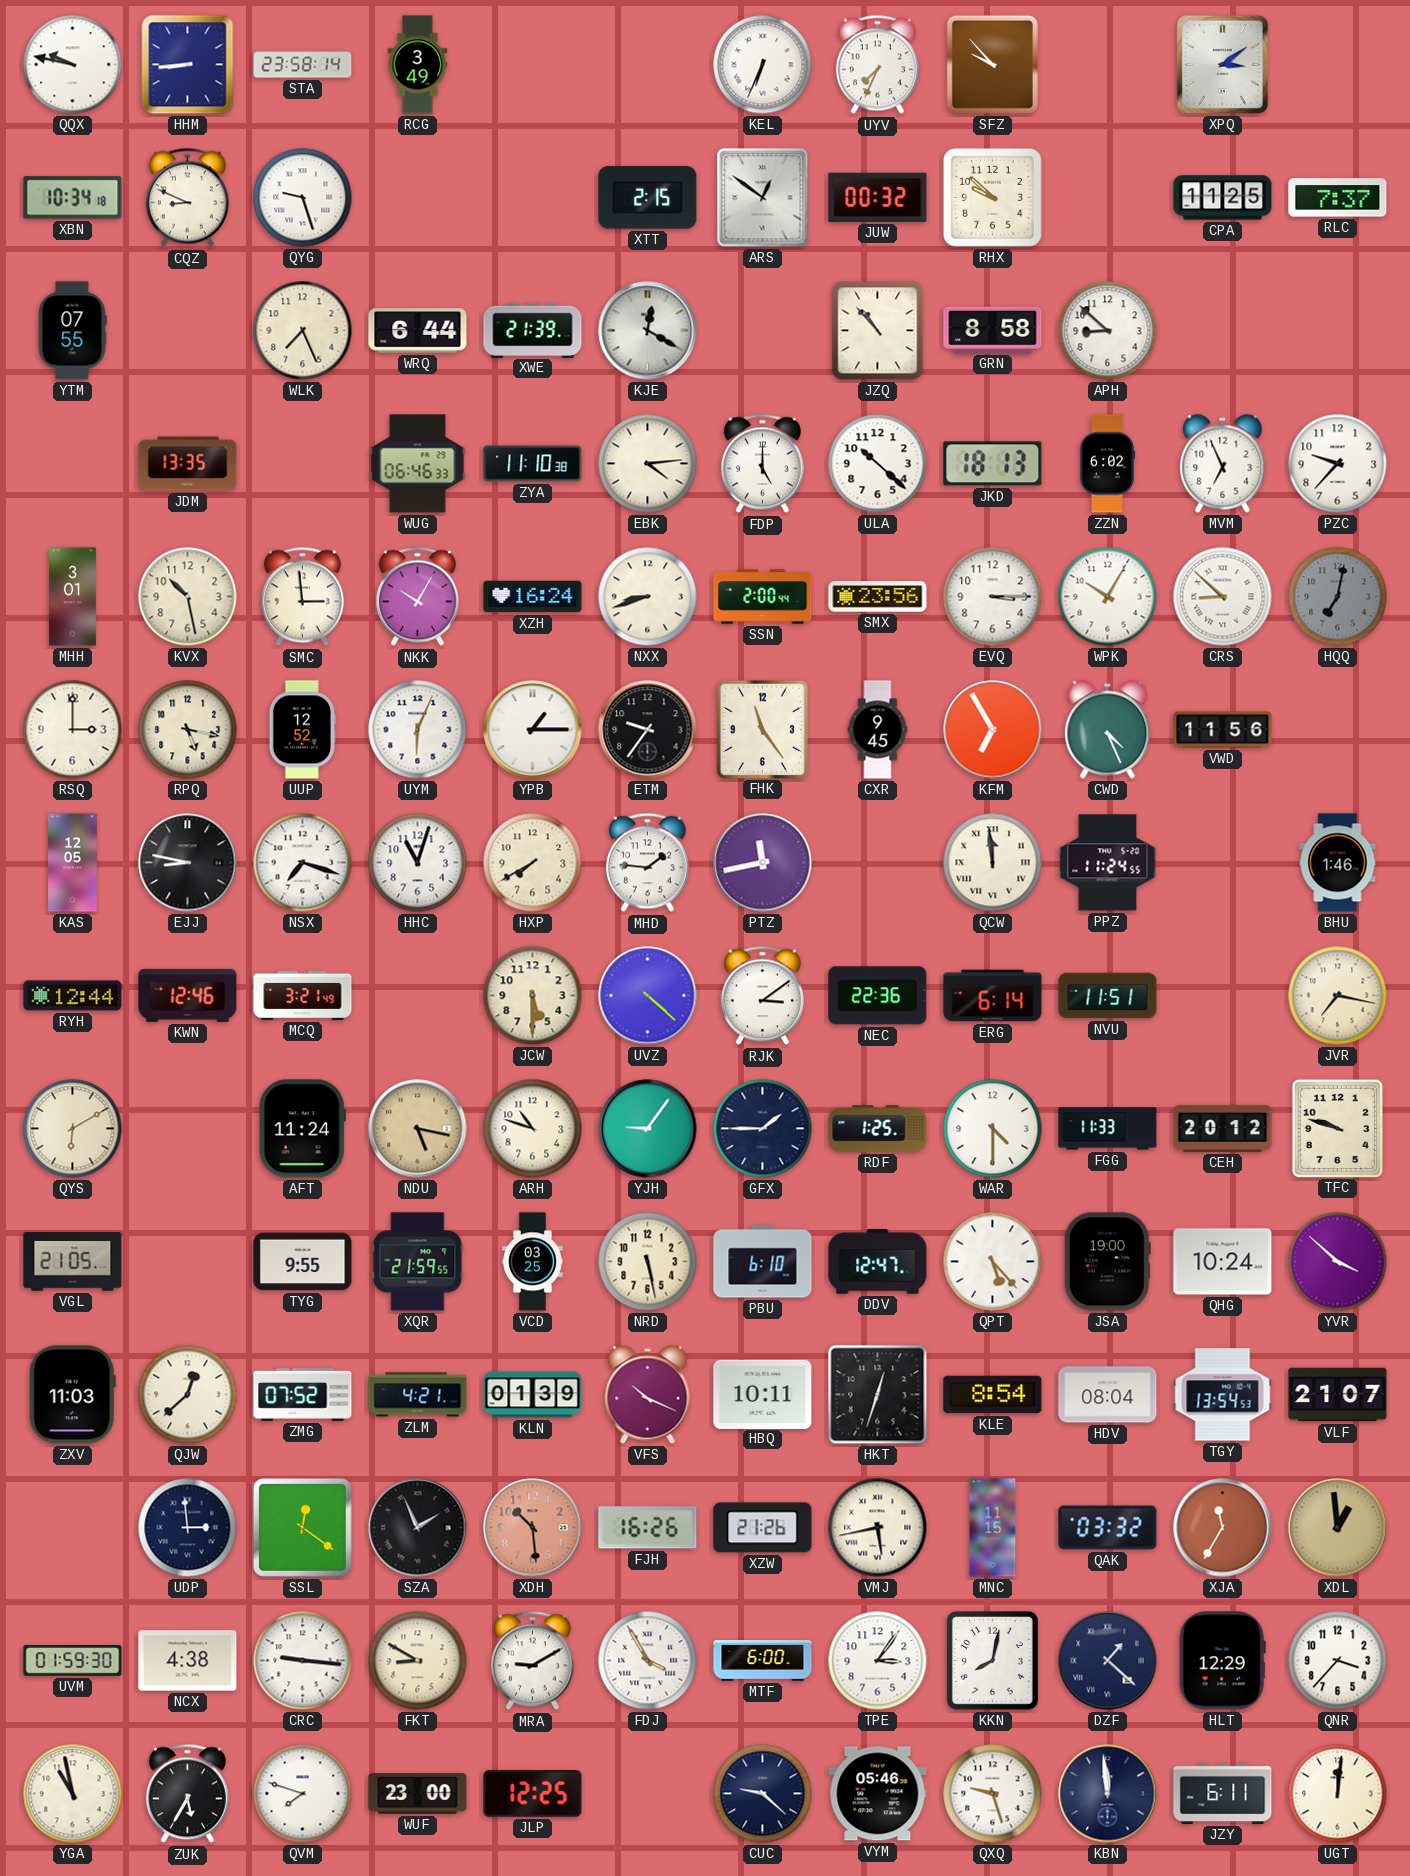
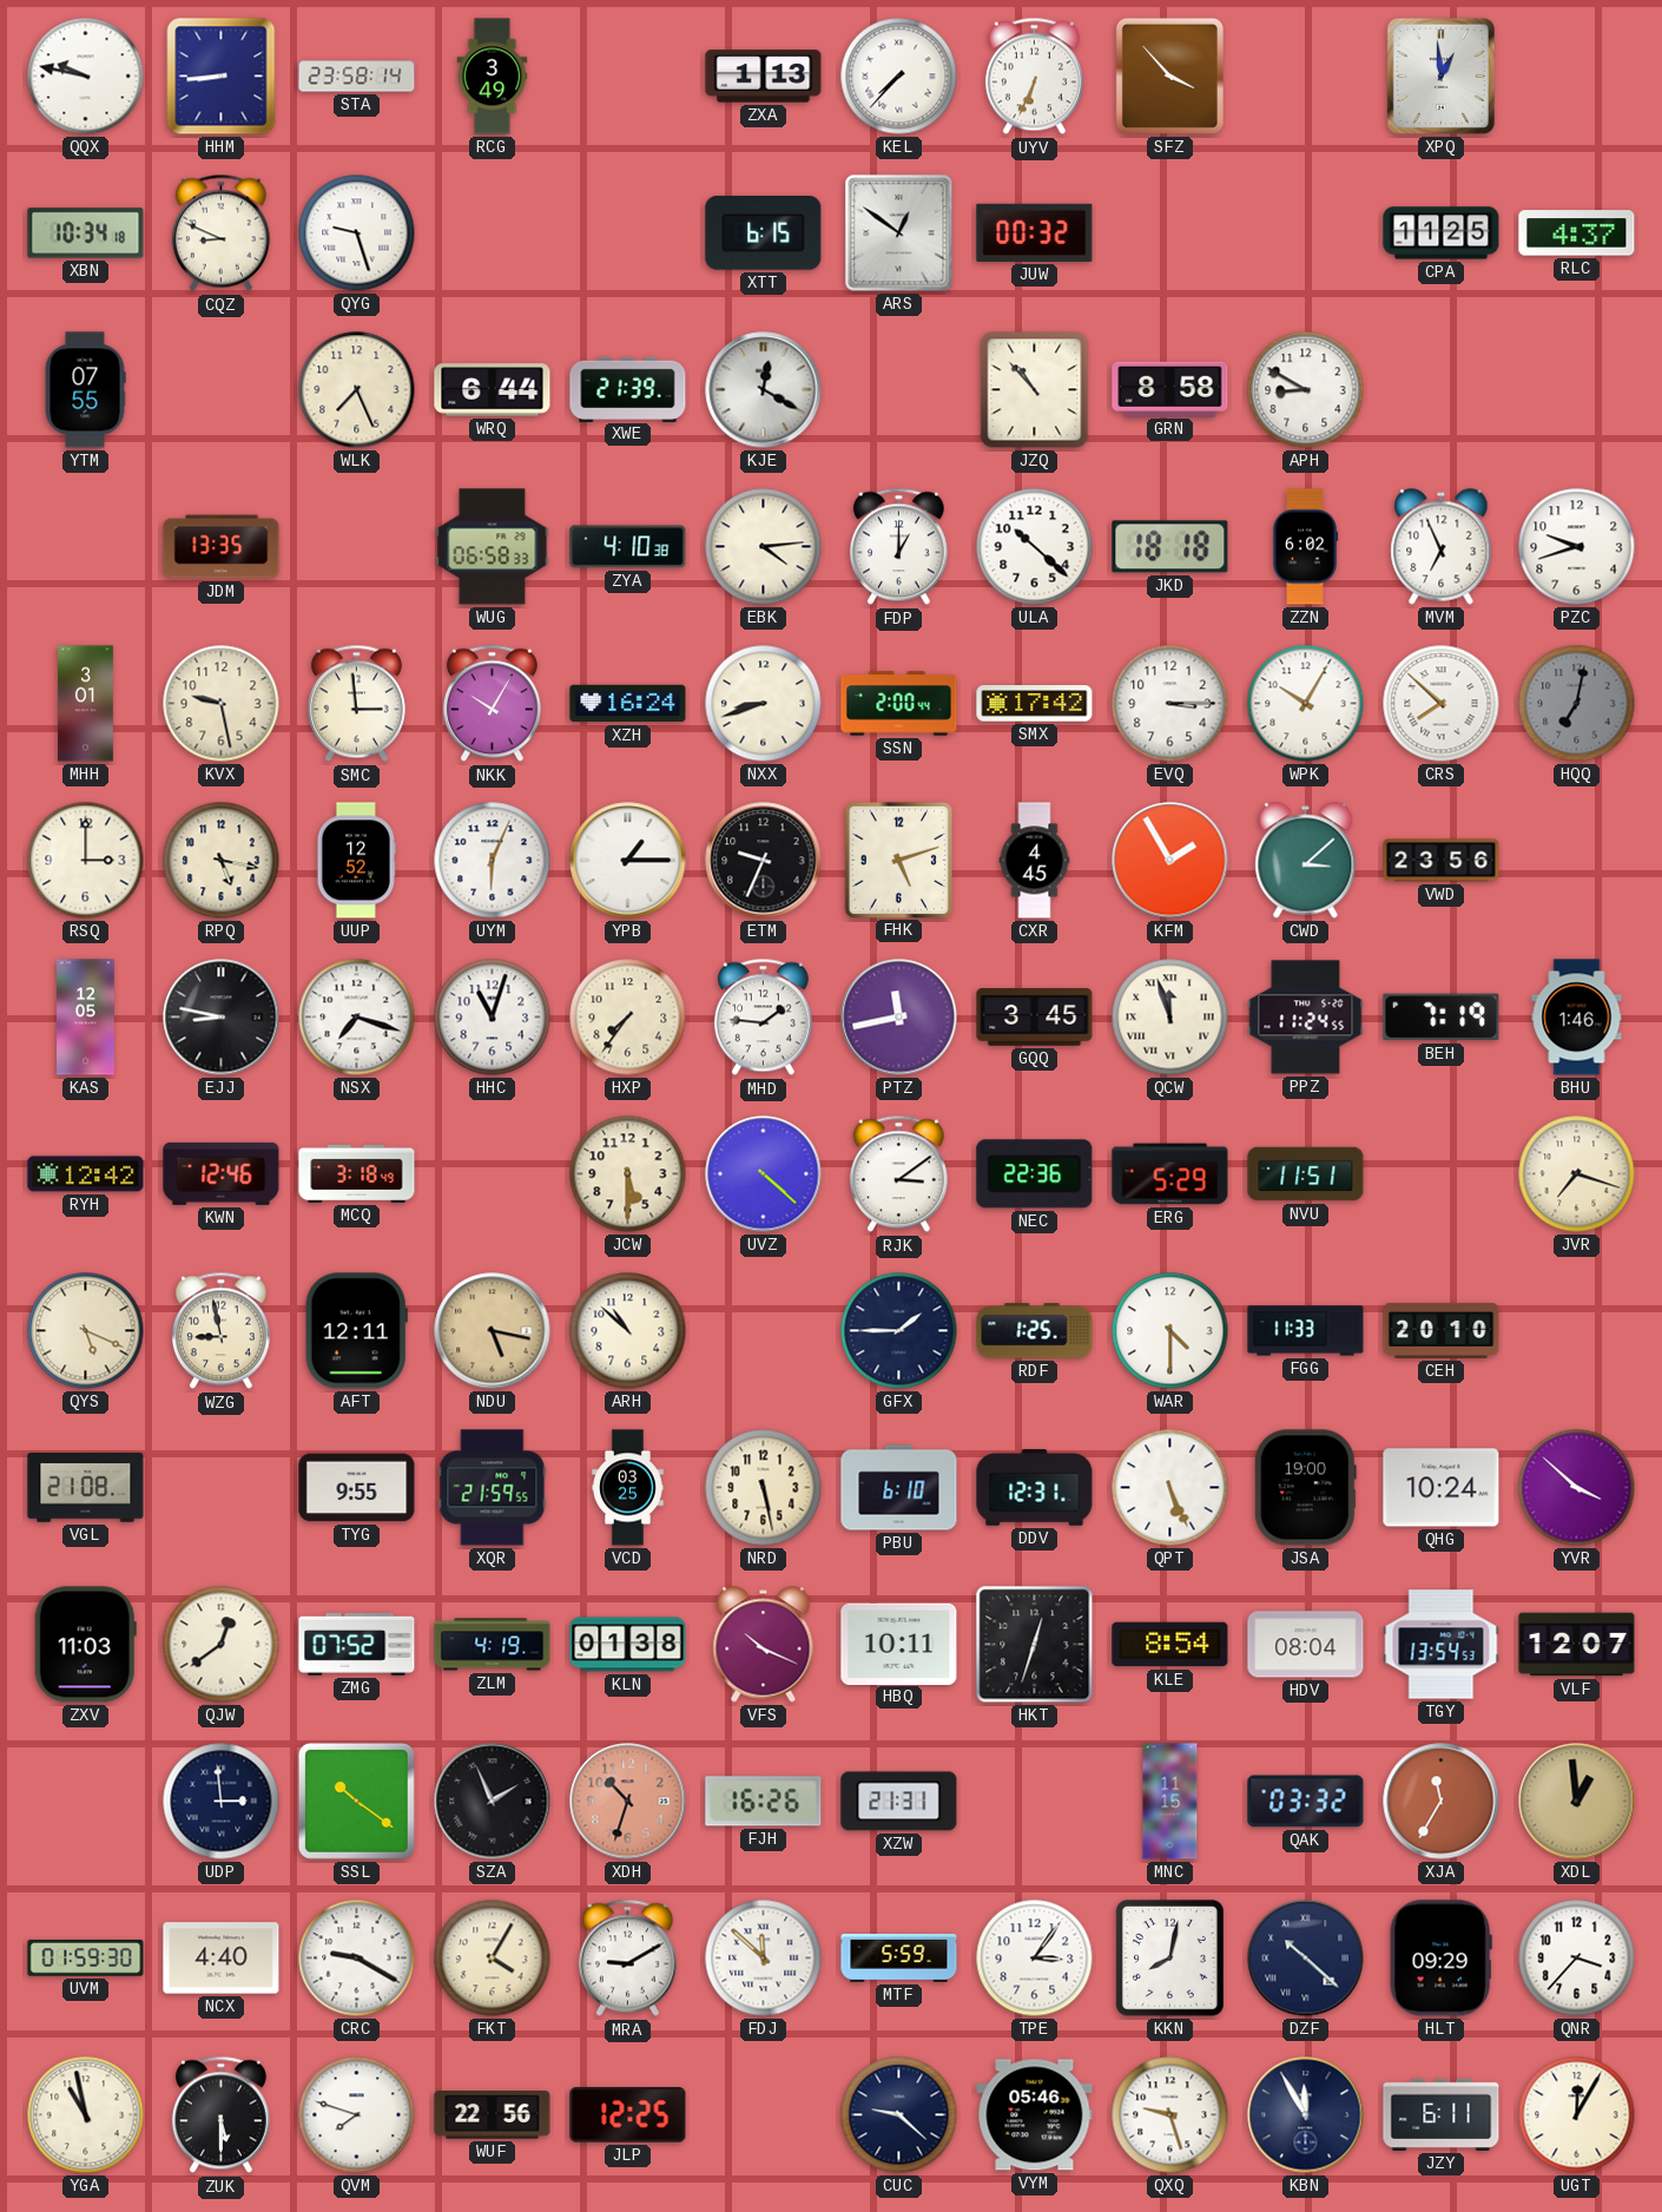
ZXA: none -> 1:13 (764, 77)
KEL: 6:34 -> 7:37 (899, 77)
UYV: 7:34 -> 6:34 (1034, 77)
SFZ: 9:53 -> 3:53 (1169, 75)
XPQ: 3:09 -> 12:59 (1440, 75)
XTT: 2:15 -> 6:15 (764, 233)
RHX: 9:52 -> none (992, 197)
RLC: 7:37 -> 4:37 (1577, 233)
APH: 8:52 -> 8:50 (1306, 390)
WUG: 06:46 -> 06:58 (493, 547)
ZYA: 11:10 -> 4:10 (628, 547)
FDP: 5:00 -> 1:00 (898, 547)
JKD: 18:13 -> 18:18 (1170, 547)
PZC: 9:37 -> 9:42 (1577, 547)
KVX: 10:28 -> 9:28 (222, 704)
SMX: 23:56 -> 17:42 (1035, 704)
CRS: 8:52 -> 7:52 (1442, 704)
ETM: 9:36 -> 9:34 (764, 861)
FHK: 11:24 -> 5:12 (898, 860)
CXR: 9:45 -> 4:45 (1035, 861)
KFM: 6:55 -> 1:55 (1170, 861)
CWD: 4:26 -> 3:08 (1306, 861)
VWD: 11:56 -> 23:56 (1442, 861)
HXP: 7:40 -> 7:36 (628, 1018)
GQQ: none -> 3:45 (1035, 1018)
QCW: 11:59 -> 11:57 (1170, 1018)
BEH: none -> 7:19 (1442, 1018)
RYH: 12:44 -> 12:42 (86, 1174)
MCQ: 3:21 -> 3:18 (357, 1173)
ERG: 6:14 -> 5:29 (1170, 1174)
JVR: 7:17 -> 7:18 (1577, 1174)
QYS: 6:10 -> 5:19 (86, 1331)
WZG: none -> 8:58 (220, 1331)
AFT: 11:24 -> 12:11 (356, 1331)
ARH: 10:48 -> 10:52 (628, 1331)
YJH: 9:06 -> none (648, 1129)
CEH: 20:12 -> 20:10 (1442, 1330)
TFC: 9:48 -> none (1337, 1128)
VGL: 21:05 -> 21:08 (86, 1488)
DDV: 12:47 -> 12:31 (1035, 1488)
QPT: 5:23 -> 5:26 (1170, 1488)
QJW: 12:38 -> 12:39 (222, 1645)
ZLM: 4:21 -> 4:19 (493, 1645)
KLN: 01:39 -> 01:38 (628, 1645)
VLF: 21:07 -> 12:07 (1577, 1645)
SSL: 12:21 -> 10:21 (356, 1800)
XDH: 10:29 -> 10:33 (628, 1802)
XZW: 21:26 -> 21:31 (899, 1802)
VMJ: 5:43 -> none (878, 1528)
NCX: 4:38 -> 4:40 (222, 1958)
CRC: 9:16 -> 9:20 (357, 1958)
FKT: 8:50 -> 4:05 (493, 1958)
FDJ: 3:55 -> 11:52 (764, 1958)
MTF: 6:00 -> 5:59 (899, 1958)
DZF: 1:22 -> 10:22 (1306, 1958)
HLT: 12:29 -> 09:29 (1440, 1958)
ZUK: 5:35 -> 5:30 (220, 2115)
WUF: 23:00 -> 22:56 (493, 2115)
KBN: 11:59 -> 11:55 (1306, 2115)
UGT: 12:01 -> 12:05 (1577, 2115)
